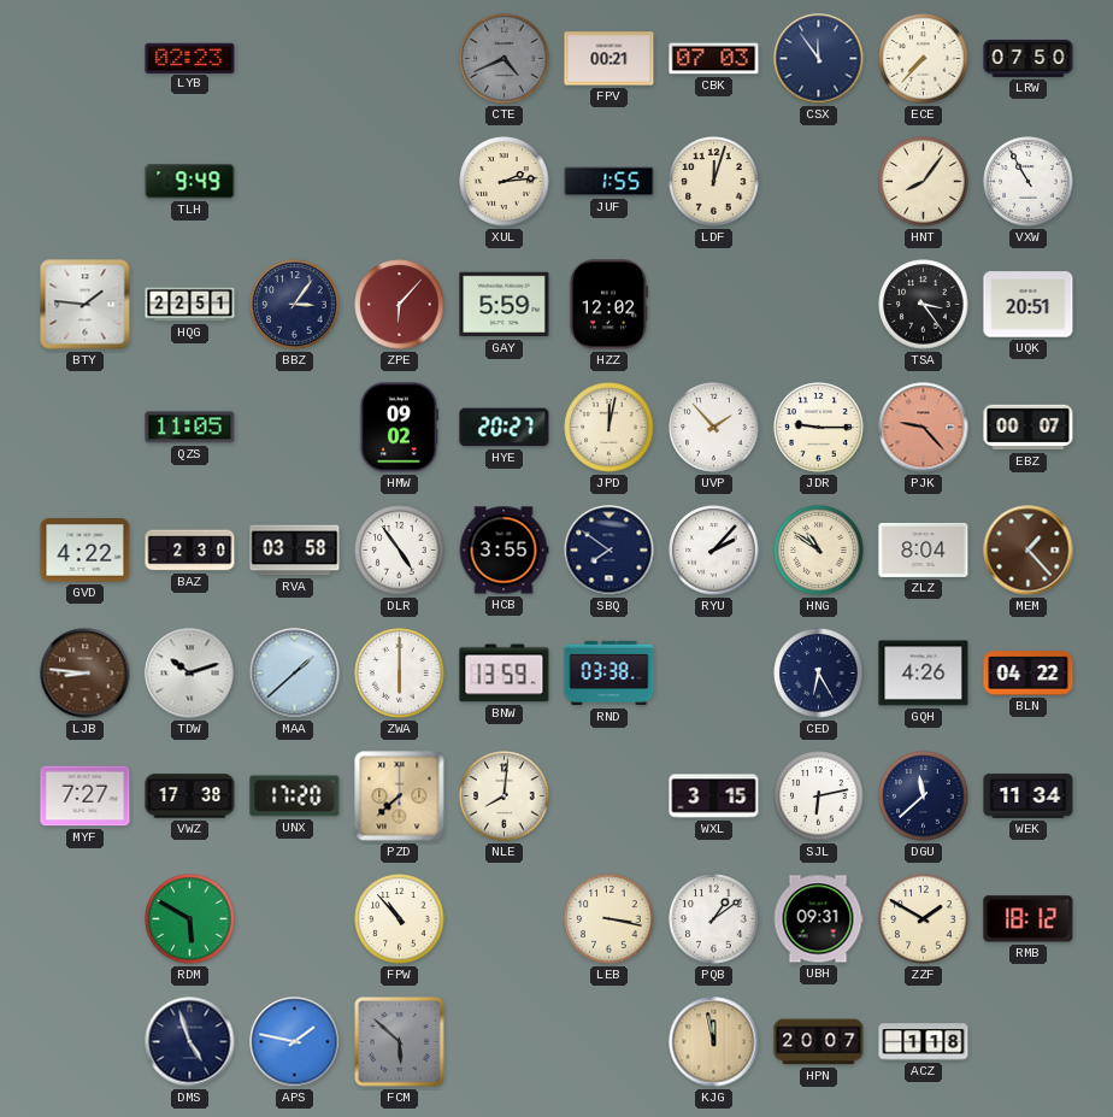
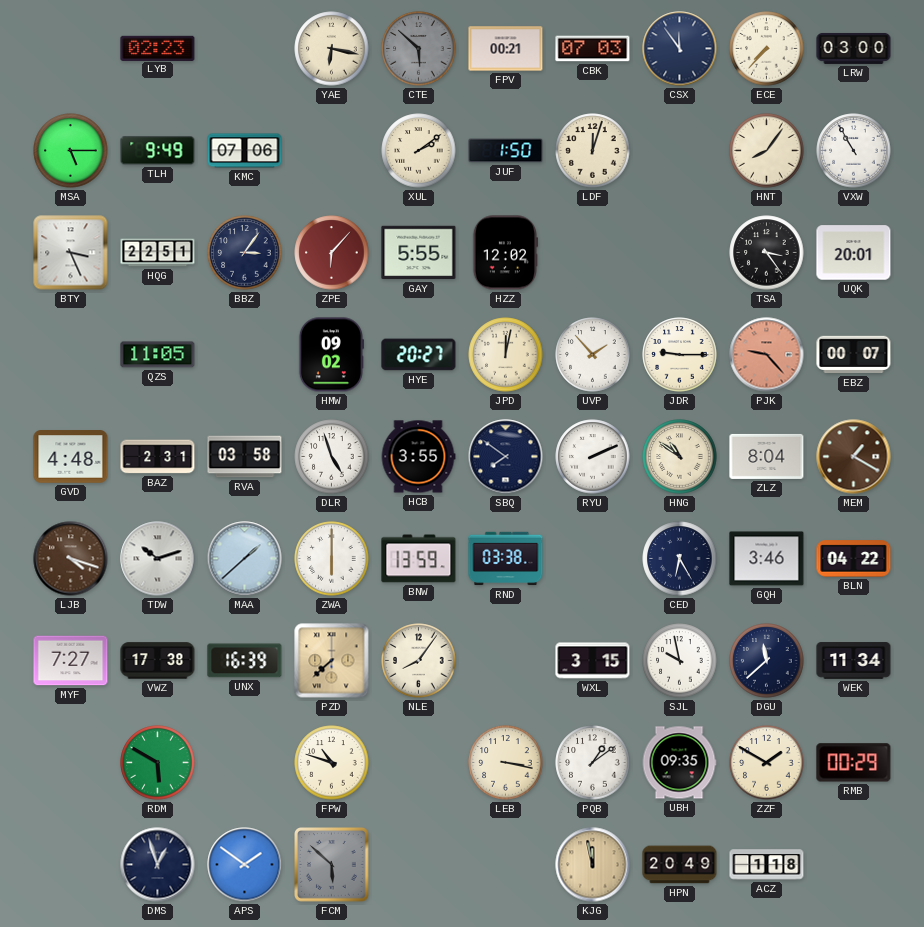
YAE: none -> 6:17 (332, 49)
CTE: 4:41 -> 5:52 (419, 49)
LRW: 07:50 -> 03:00 (854, 48)
MSA: none -> 5:15 (71, 151)
KMC: none -> 07:06 (245, 151)
XUL: 2:14 -> 2:09 (419, 151)
JUF: 1:55 -> 1:50 (506, 151)
BTY: 1:46 -> 3:26 (71, 253)
GAY: 5:59 -> 5:55 (419, 253)
UQK: 20:51 -> 20:01 (854, 253)
GVD: 4:22 -> 4:48 (71, 457)
BAZ: 2:30 -> 2:31 (158, 457)
DLR: 4:54 -> 4:57 (332, 457)
RYU: 2:07 -> 2:11 (593, 457)
MEM: 1:23 -> 1:20 (854, 457)
LJB: 8:46 -> 4:18 (71, 559)
GQH: 4:26 -> 3:46 (767, 559)
UNX: 17:20 -> 16:39 (245, 661)
NLE: 8:01 -> 8:06 (419, 661)
SJL: 6:13 -> 9:58 (680, 661)
FPW: 10:53 -> 10:48 (332, 763)
UBH: 09:31 -> 09:35 (679, 763)
RMB: 18:12 -> 00:29 (854, 763)
DMS: 4:57 -> 12:57 (158, 865)
APS: 1:47 -> 1:51 (245, 865)
HPN: 20:07 -> 20:49 (680, 865)
